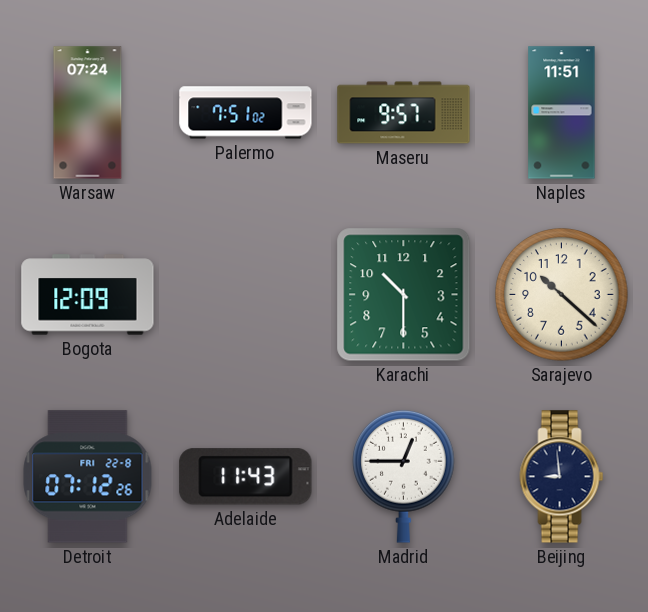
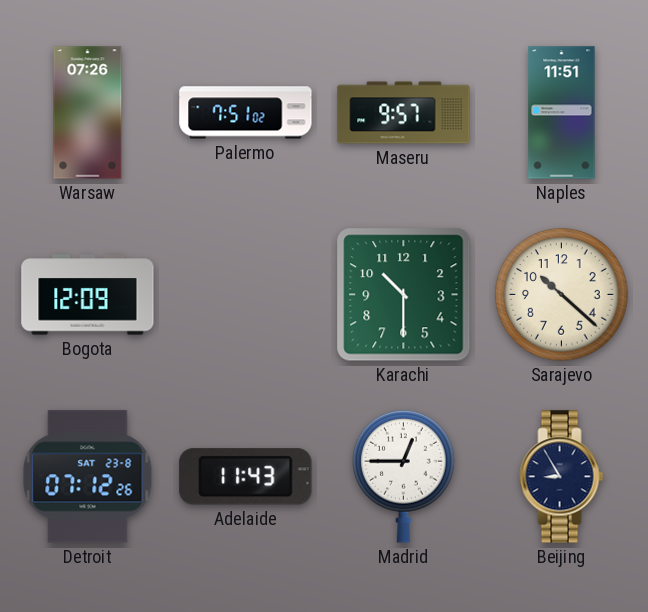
Warsaw: 07:24 -> 07:26 (88, 113)
Detroit date: FRI 22-8 -> SAT 23-8 (88, 477)
Beijing: 8:59 -> 8:55 (562, 477)
